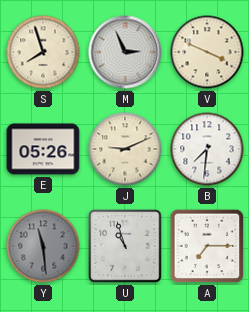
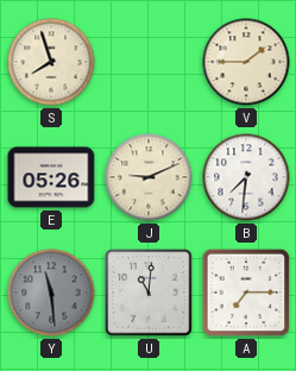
M: 2:56 -> none (125, 52)
V: 3:49 -> 1:45 (246, 62)
U: 10:57 -> 11:01 (149, 293)
